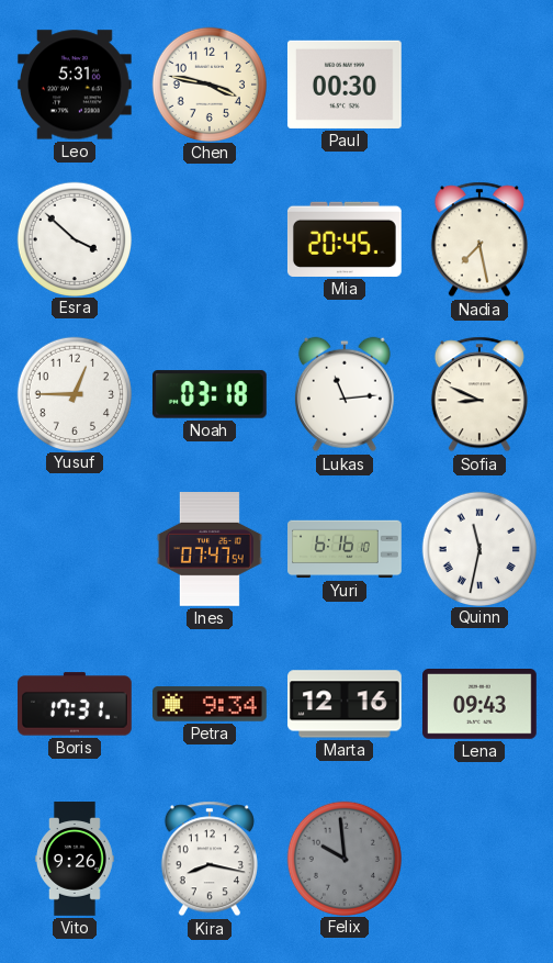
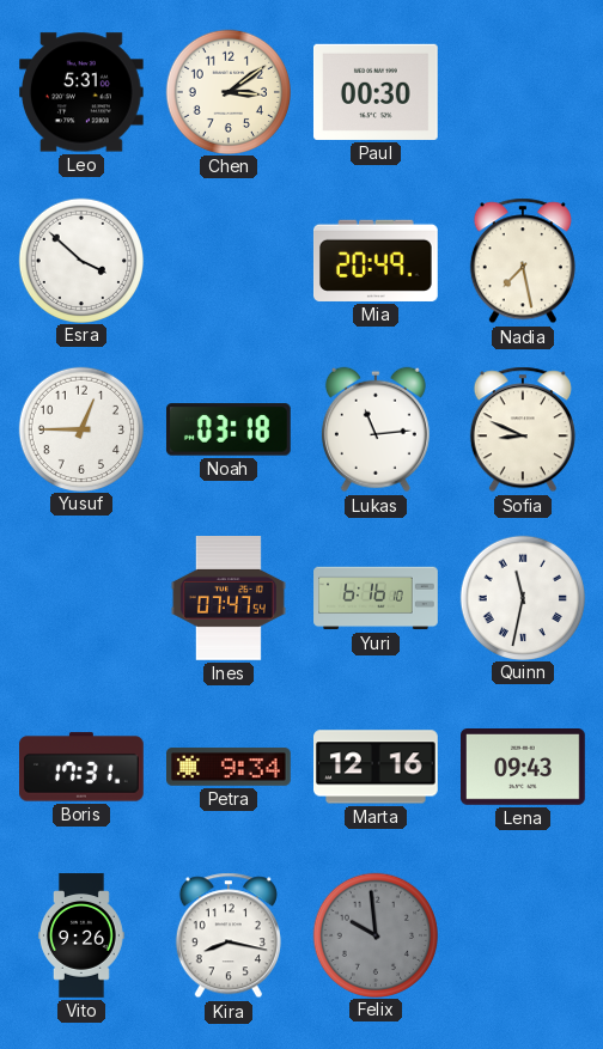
Chen: 3:47 -> 3:09 (227, 91)
Mia: 20:45 -> 20:49 (376, 261)
